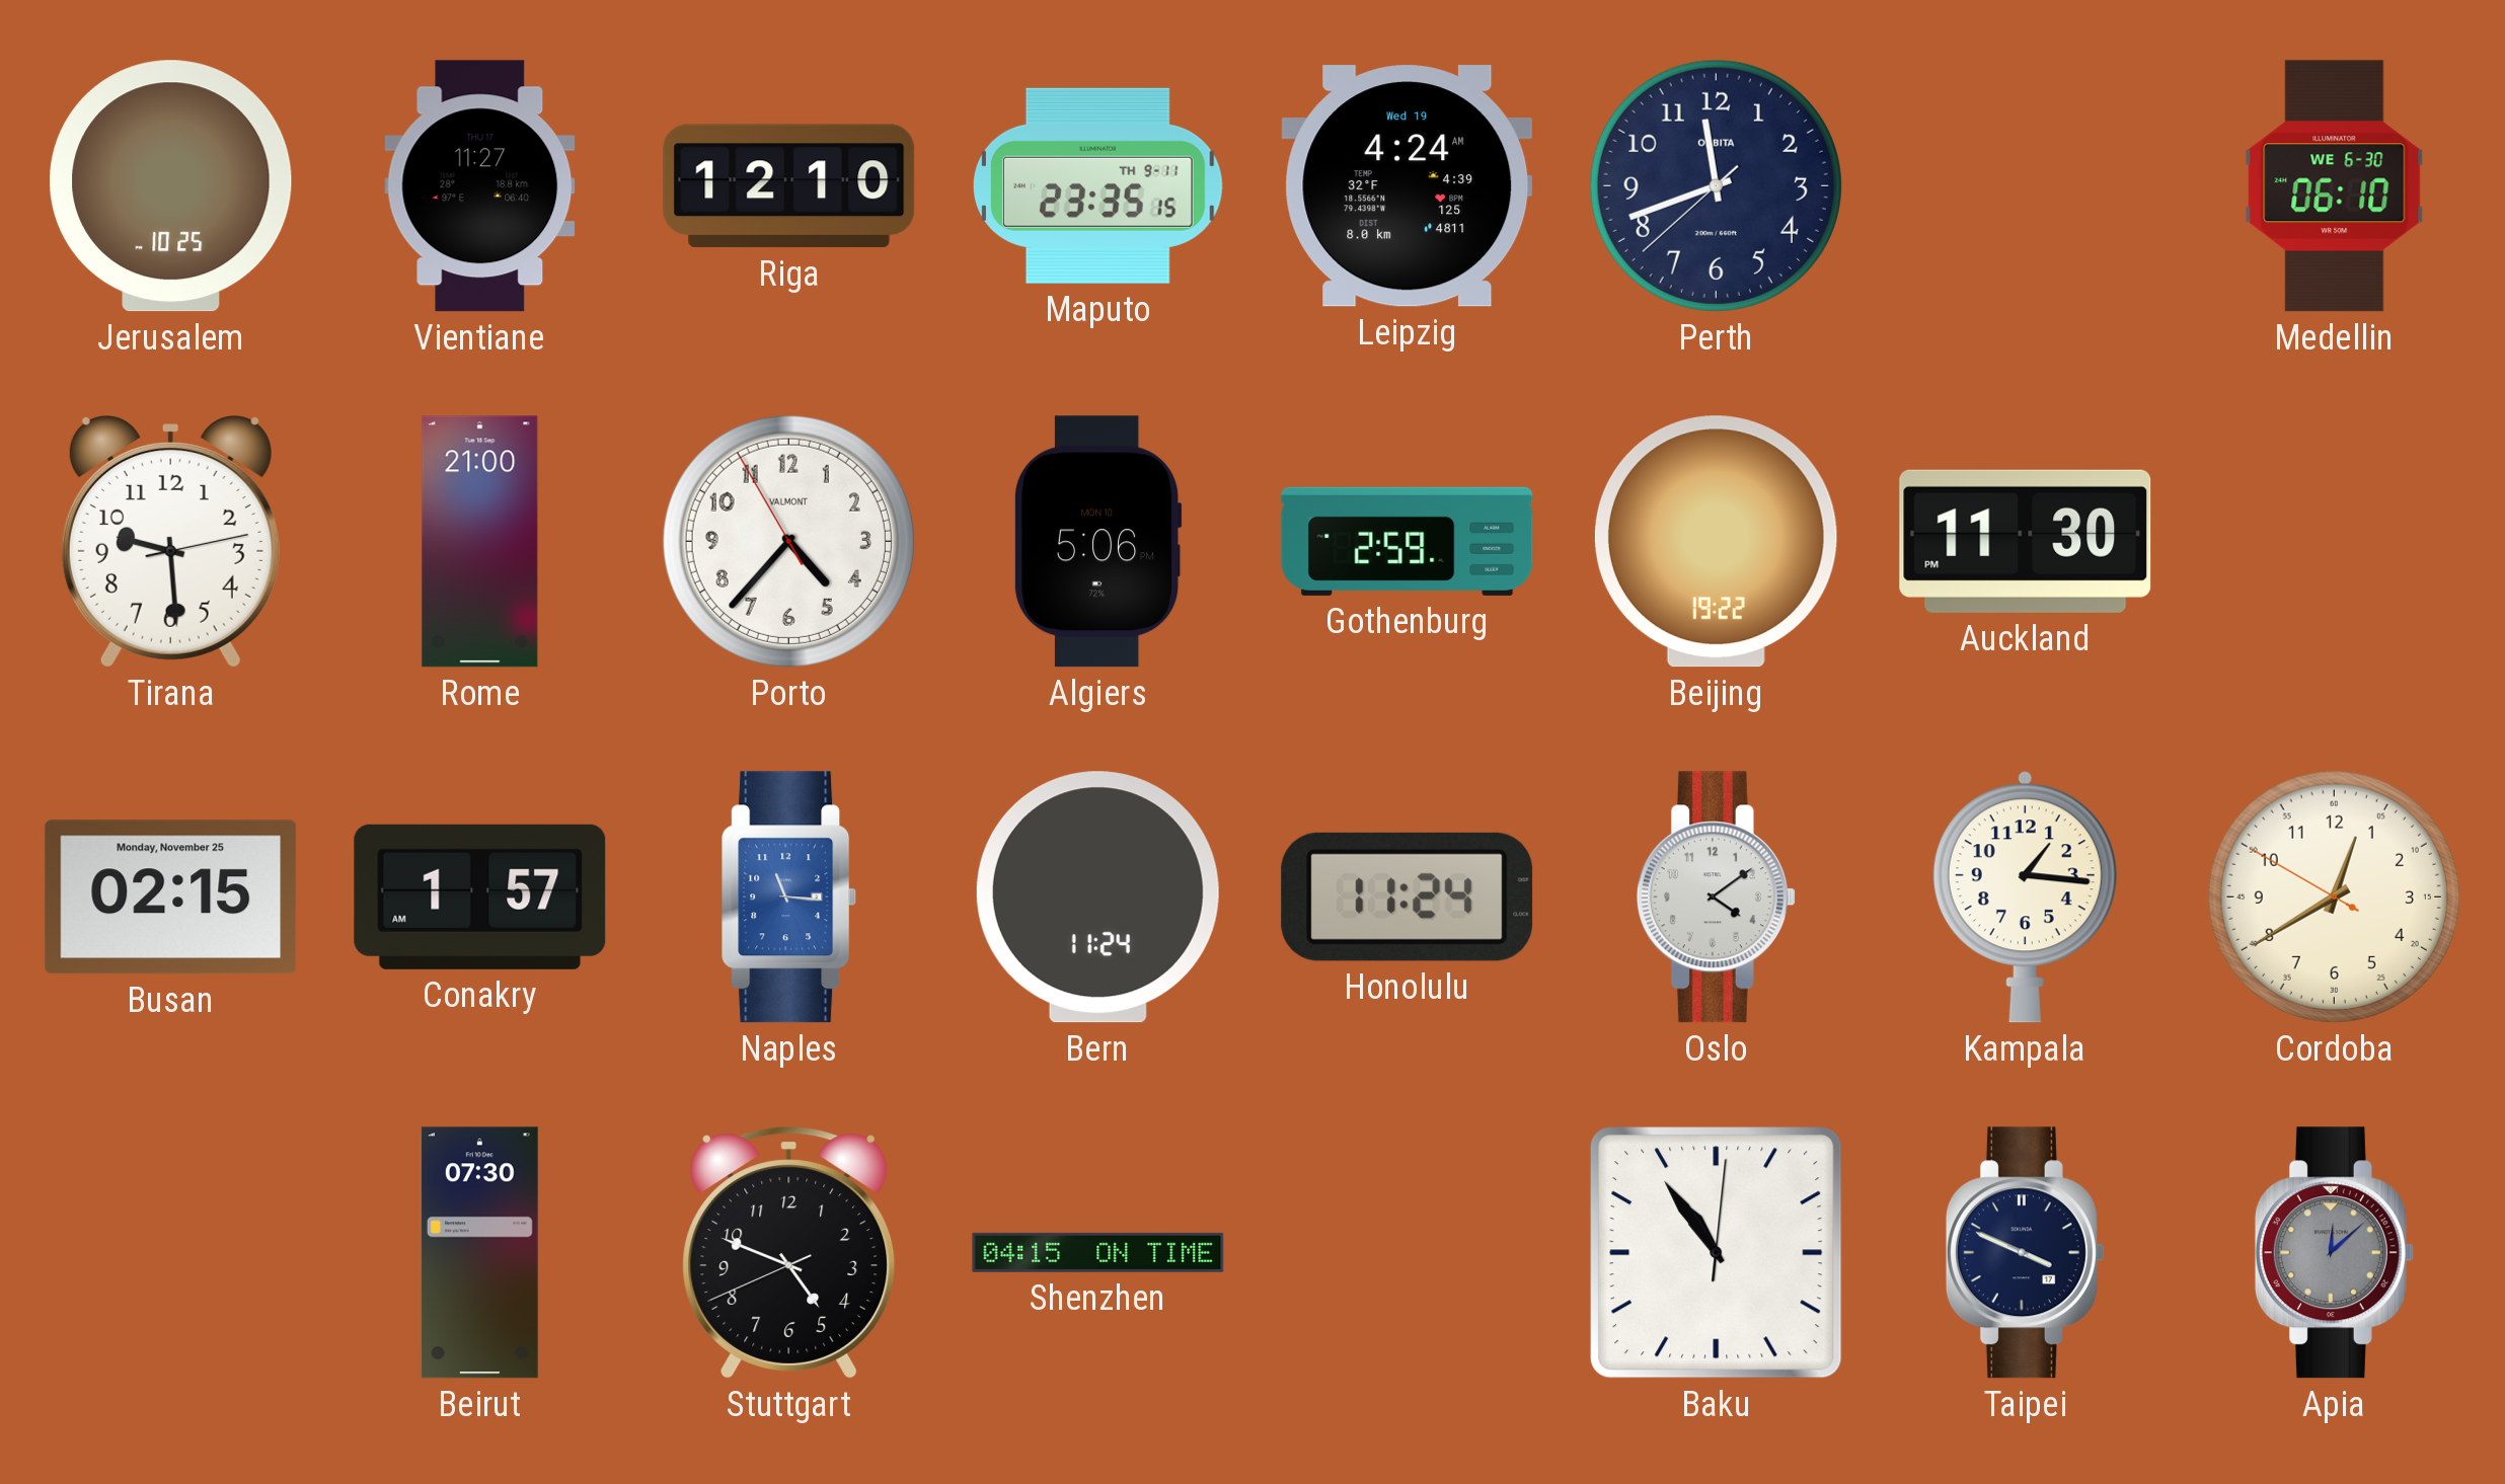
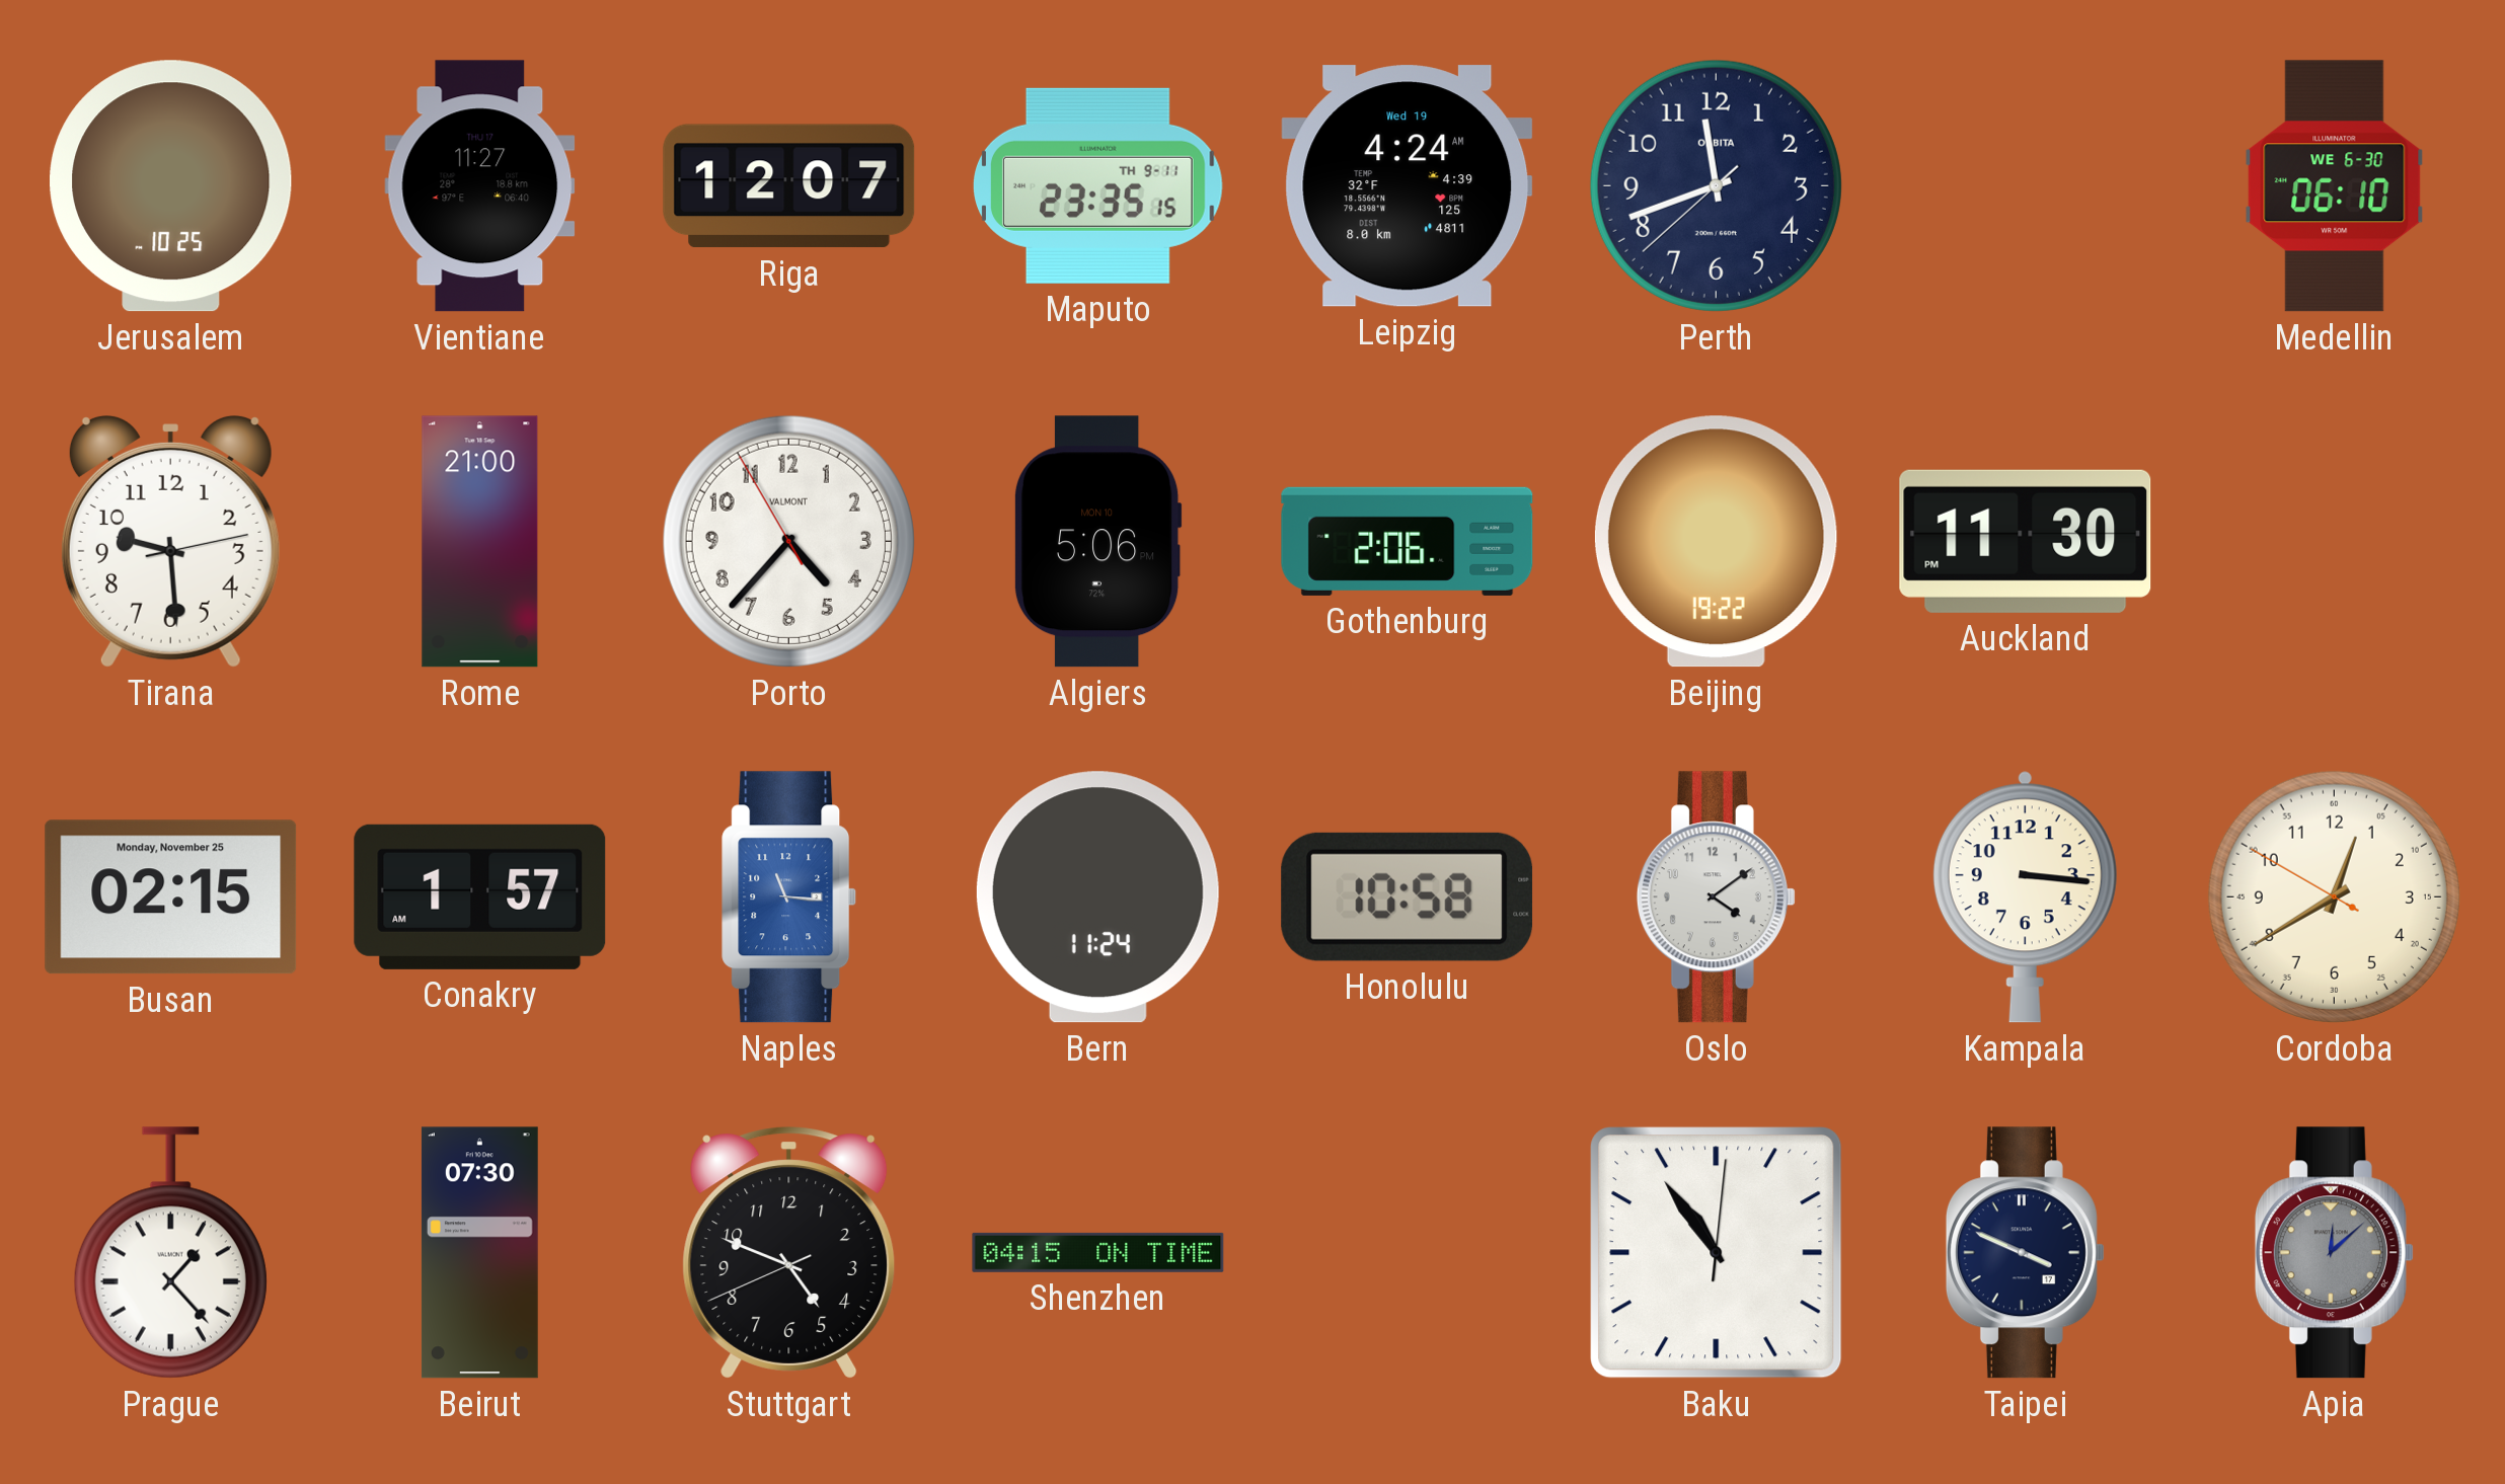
Riga: 12:10 -> 12:07 (789, 186)
Gothenburg: 2:59 -> 2:06 (1408, 541)
Honolulu: 11:24 -> 10:58 (1408, 896)
Kampala: 1:16 -> 3:16 (2025, 896)
Prague: none -> 1:23 (170, 1253)
